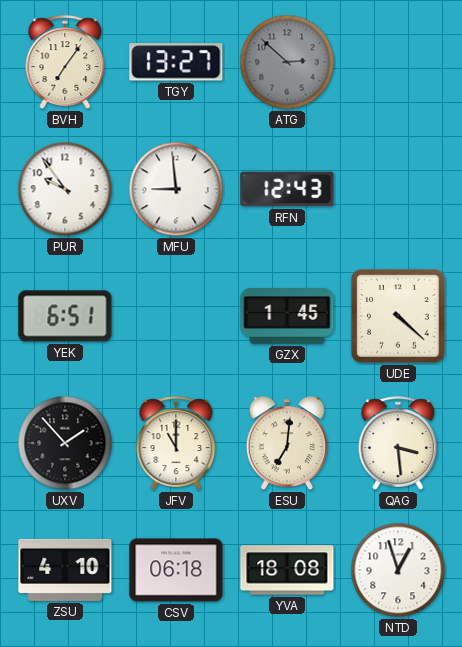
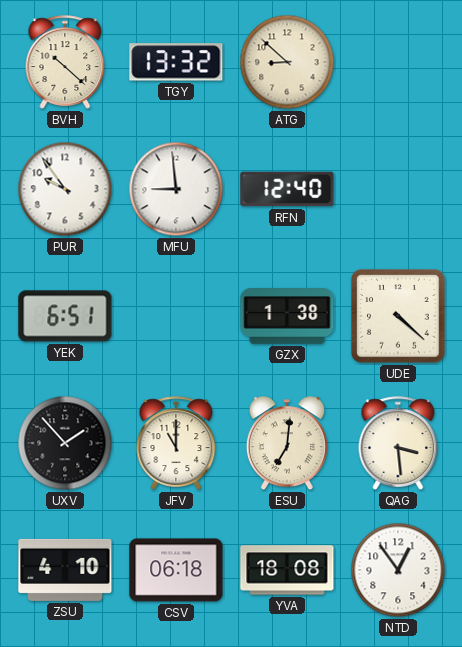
BVH: 7:06 -> 10:22 (65, 62)
TGY: 13:27 -> 13:32 (176, 62)
ATG: 2:52 -> 8:52 (287, 62)
ATG dial: grey -> cream (287, 62)
RFN: 12:43 -> 12:40 (287, 189)
GZX: 1:45 -> 1:38 (287, 316)
NTD: 12:57 -> 12:54 (398, 570)
